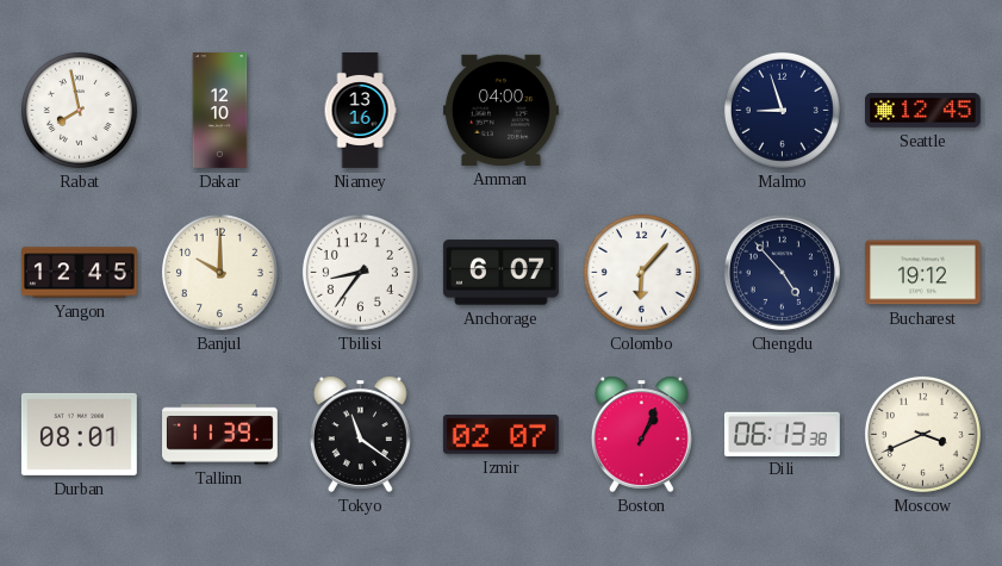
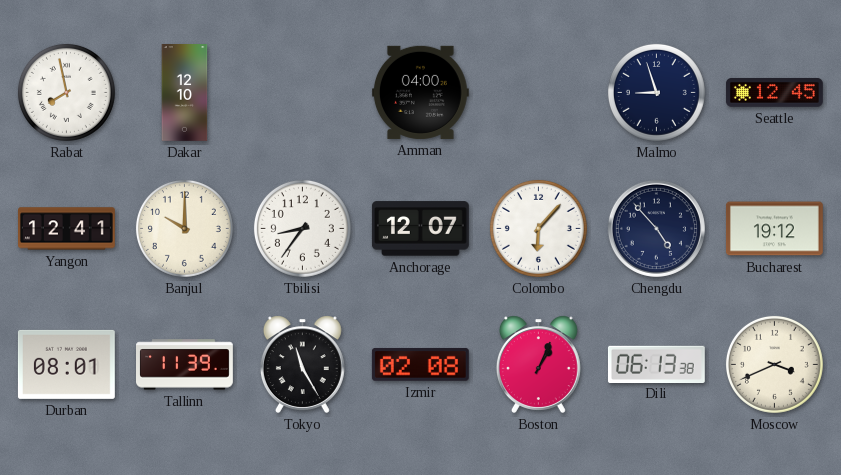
Niamey: 13:16 -> none (360, 111)
Yangon: 12:45 -> 12:41 (67, 229)
Anchorage: 6:07 -> 12:07 (420, 229)
Tokyo: 11:21 -> 11:25 (302, 364)
Izmir: 02:07 -> 02:08 (420, 364)
